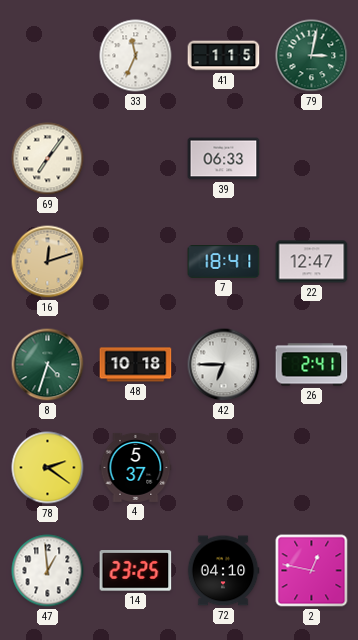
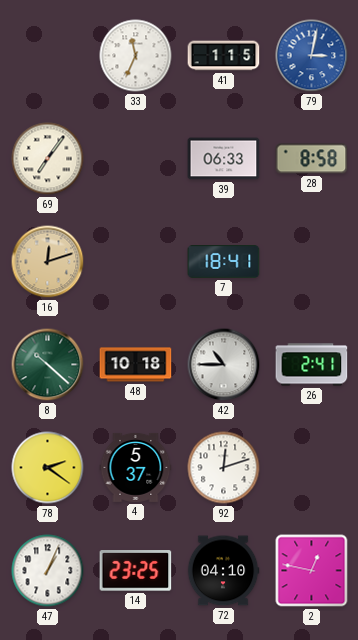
79 dial: green -> blue (312, 56)
28: none -> 8:58 (312, 159)
22: 12:47 -> none (312, 262)
8: 4:33 -> 10:22 (48, 365)
42: 6:45 -> 10:45 (224, 365)
92: none -> 12:12 (224, 468)
47: 12:59 -> 1:04 (48, 571)
